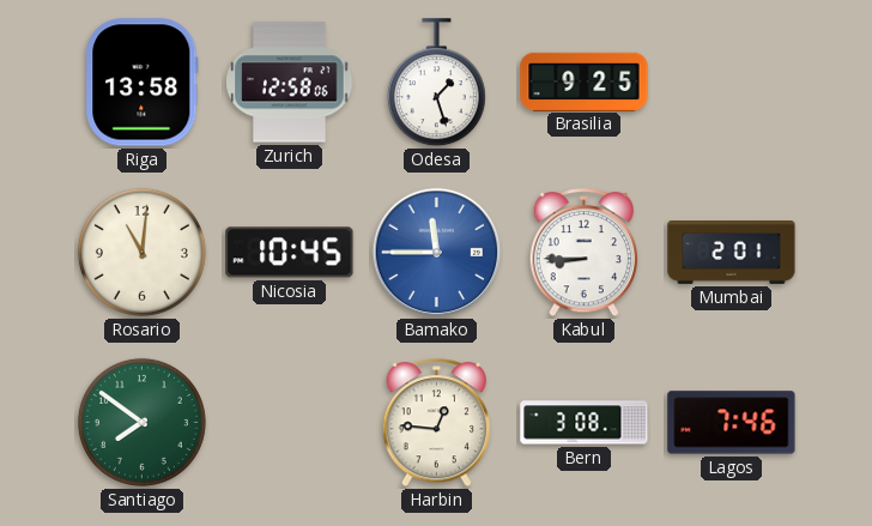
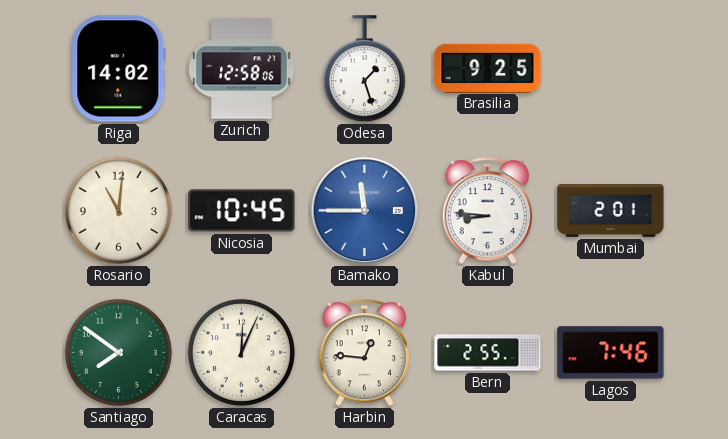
Riga: 13:58 -> 14:02 (119, 69)
Kabul: 8:45 -> 8:46 (487, 211)
Caracas: none -> 12:04 (241, 352)
Bern: 3:08 -> 2:55 (488, 353)
